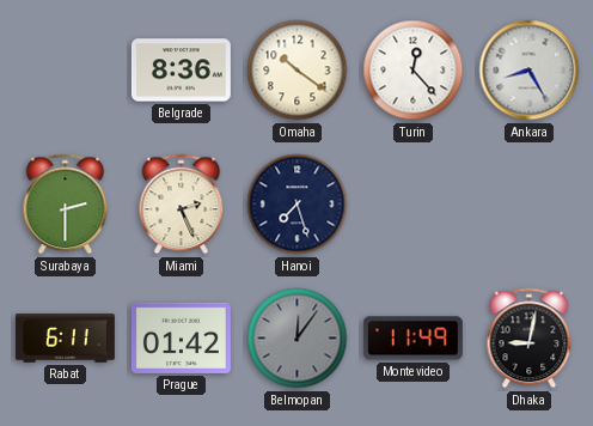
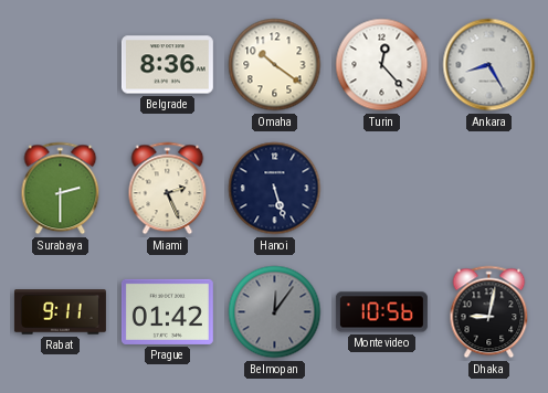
Hanoi: 7:27 -> 5:27 (275, 189)
Rabat: 6:11 -> 9:11 (60, 312)
Montevideo: 11:49 -> 10:56 (381, 312)
